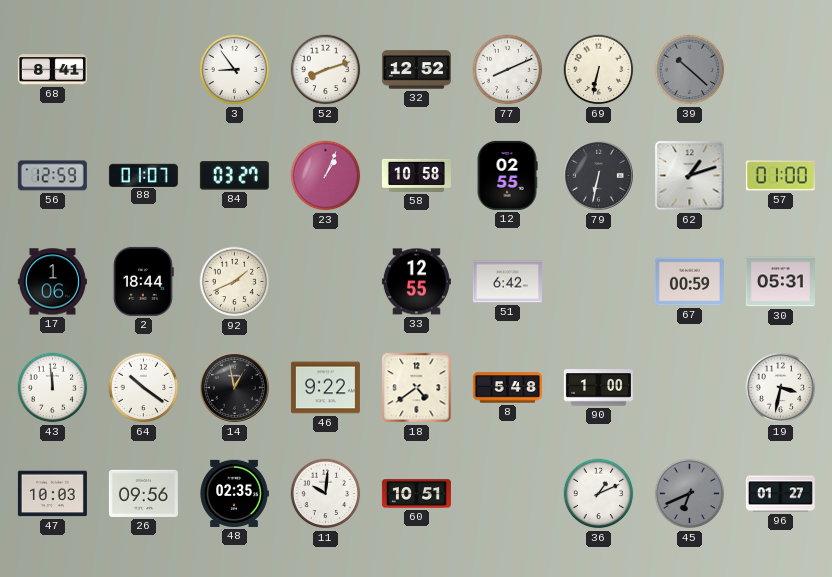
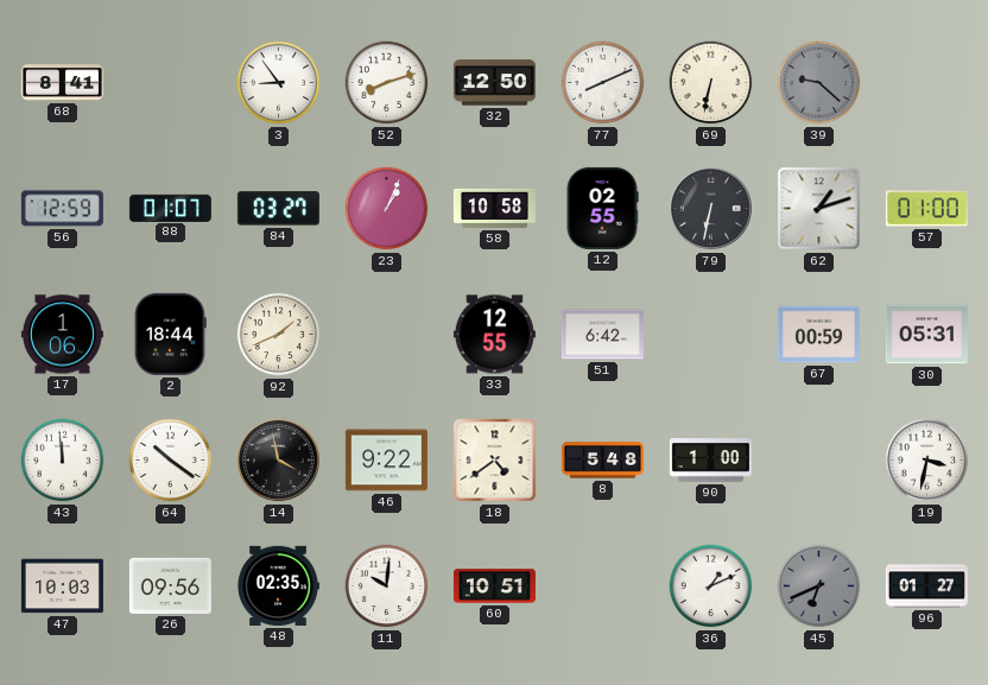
32: 12:52 -> 12:50 (494, 83)
39: 10:22 -> 9:22 (819, 83)
14: 12:58 -> 3:58 (279, 461)
